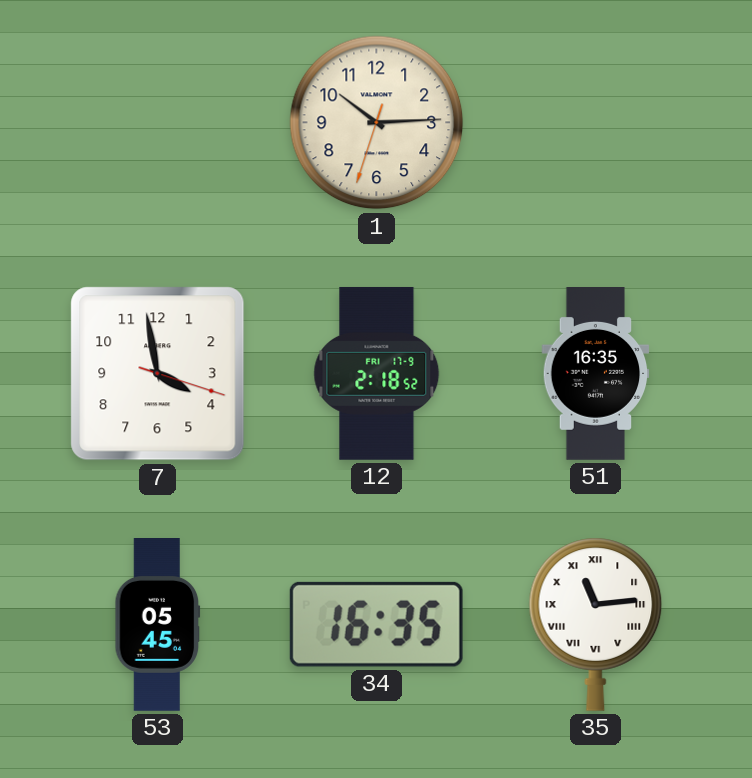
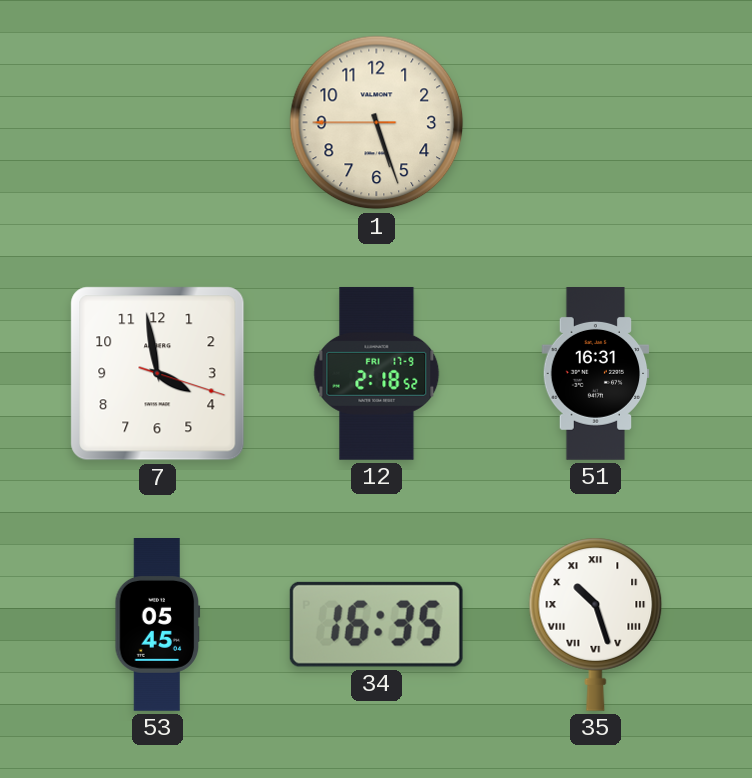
1: 10:14 -> 5:26 (377, 123)
51: 16:35 -> 16:31 (596, 374)
35: 11:14 -> 10:27 (596, 624)
